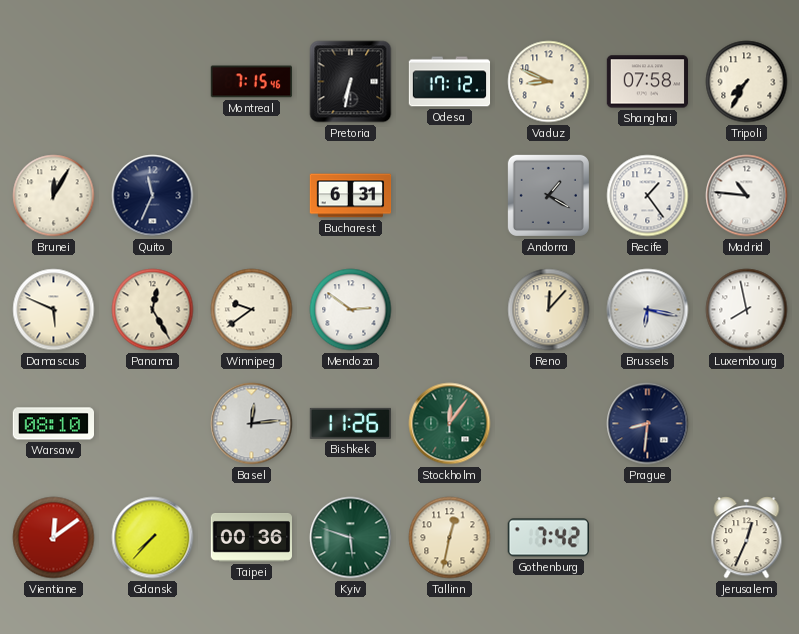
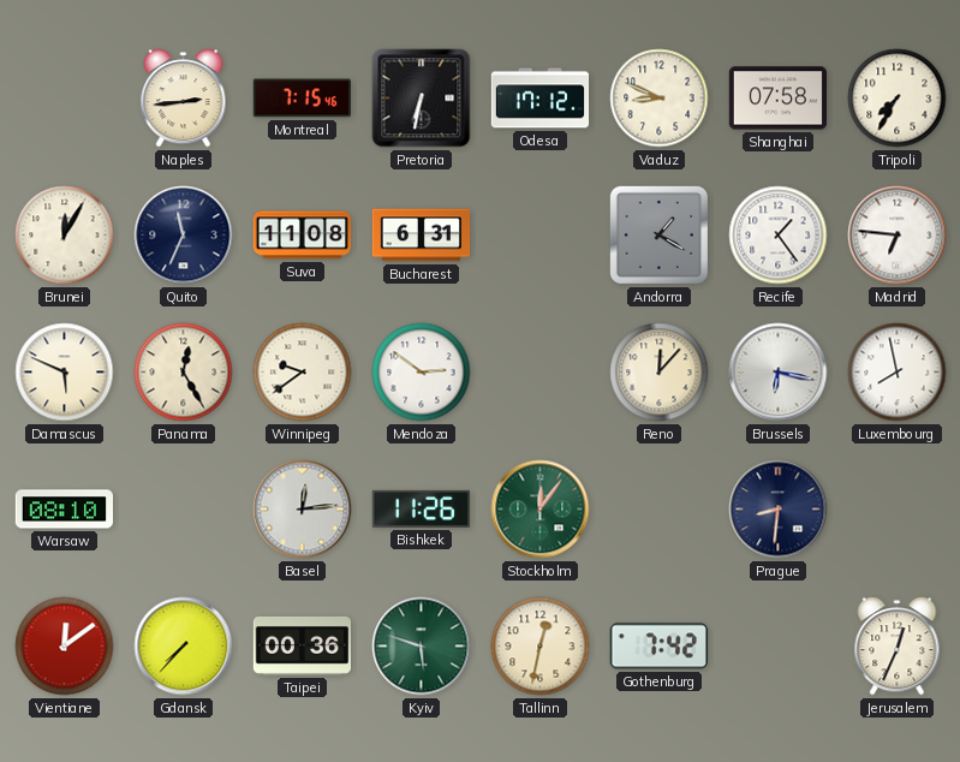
Naples: none -> 2:44 (184, 99)
Suva: none -> 11:08 (303, 236)
Madrid: 10:46 -> 6:46 (898, 236)
